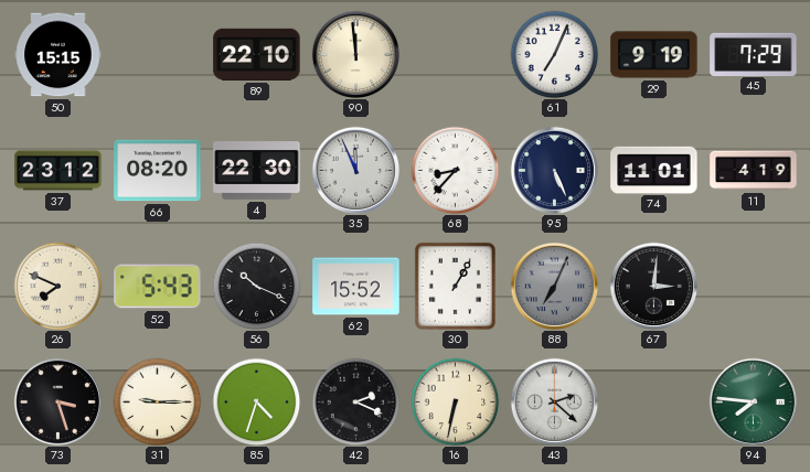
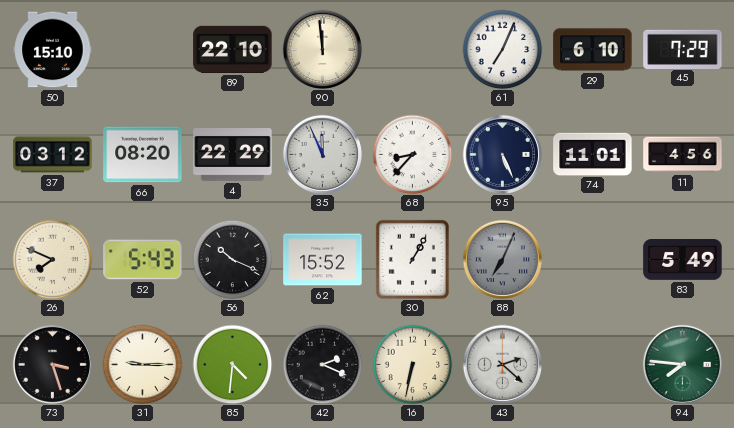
50: 15:15 -> 15:10 (53, 50)
29: 9:19 -> 6:10 (593, 50)
37: 23:12 -> 03:12 (53, 155)
4: 22:30 -> 22:29 (233, 155)
11: 4:19 -> 4:56 (683, 155)
67: 3:01 -> none (653, 286)
83: none -> 5:49 (683, 260)
85: 4:33 -> 4:31 (232, 364)
